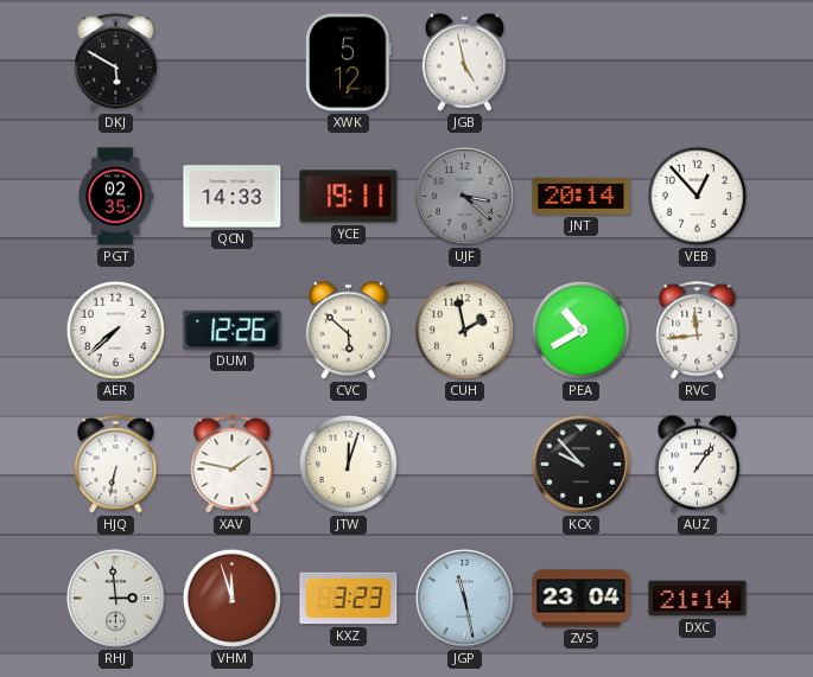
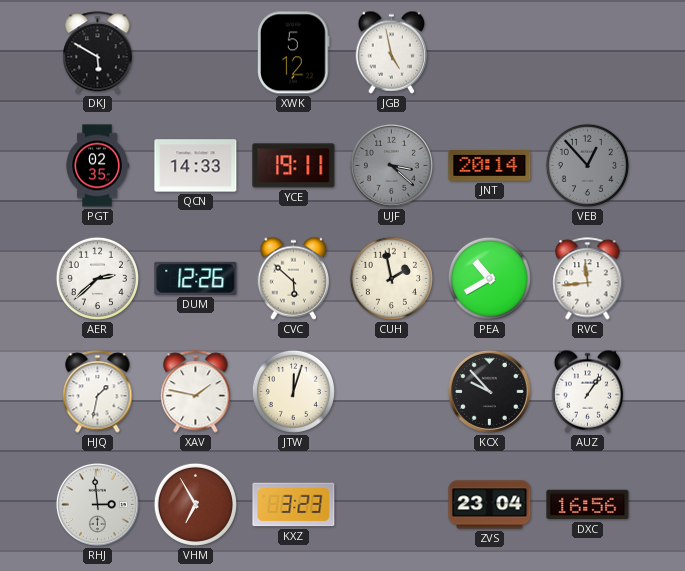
VEB dial: white -> grey (587, 165)
AER: 7:38 -> 2:38 (97, 278)
HJQ: 6:32 -> 1:32 (98, 392)
VHM: 11:57 -> 6:55 (195, 504)
JGP: 11:28 -> none (464, 598)
DXC: 21:14 -> 16:56 (588, 505)
